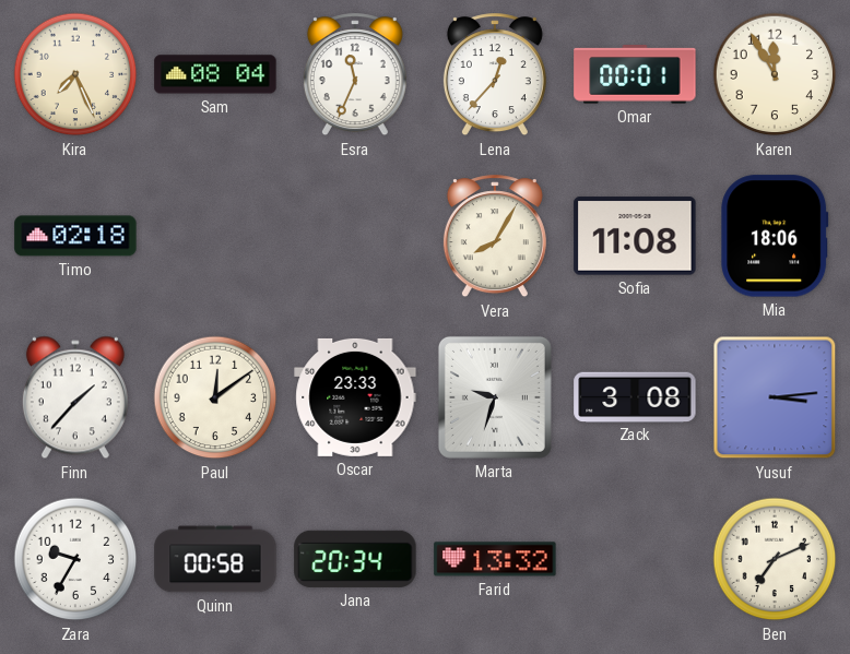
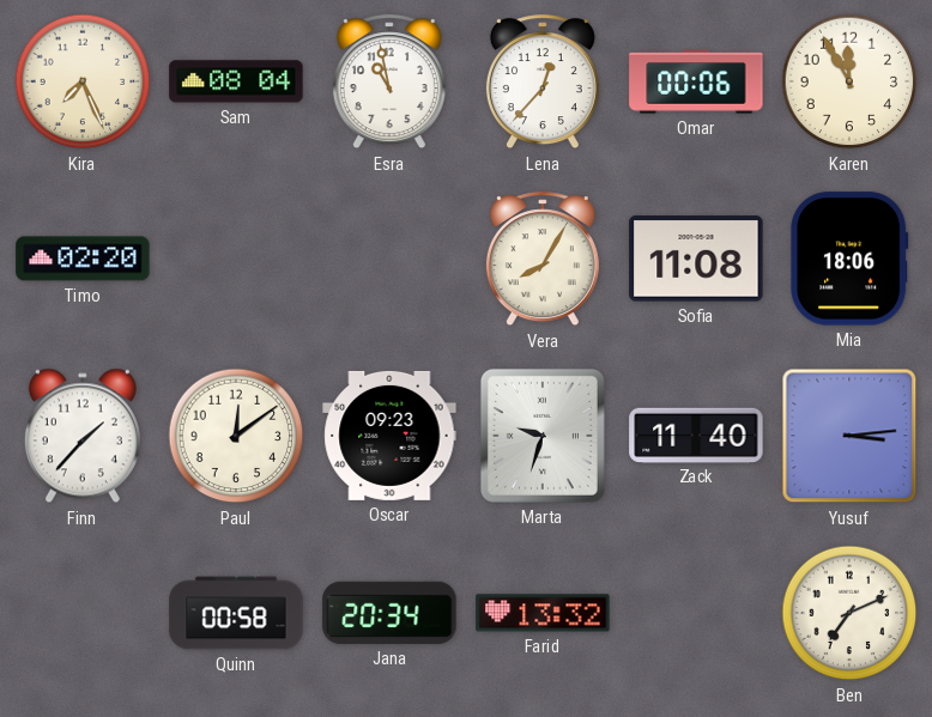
Esra: 11:34 -> 10:58 (389, 83)
Omar: 00:01 -> 00:06 (696, 81)
Timo: 02:18 -> 02:20 (83, 259)
Oscar: 23:33 -> 09:23 (389, 436)
Zack: 3:08 -> 11:40 (696, 435)
Zara: 9:35 -> none (75, 559)
